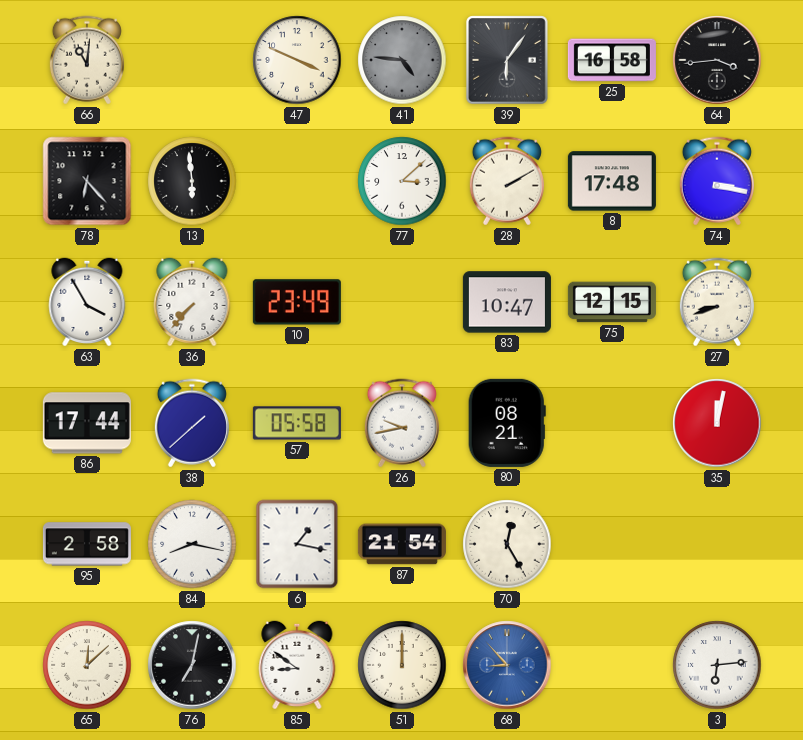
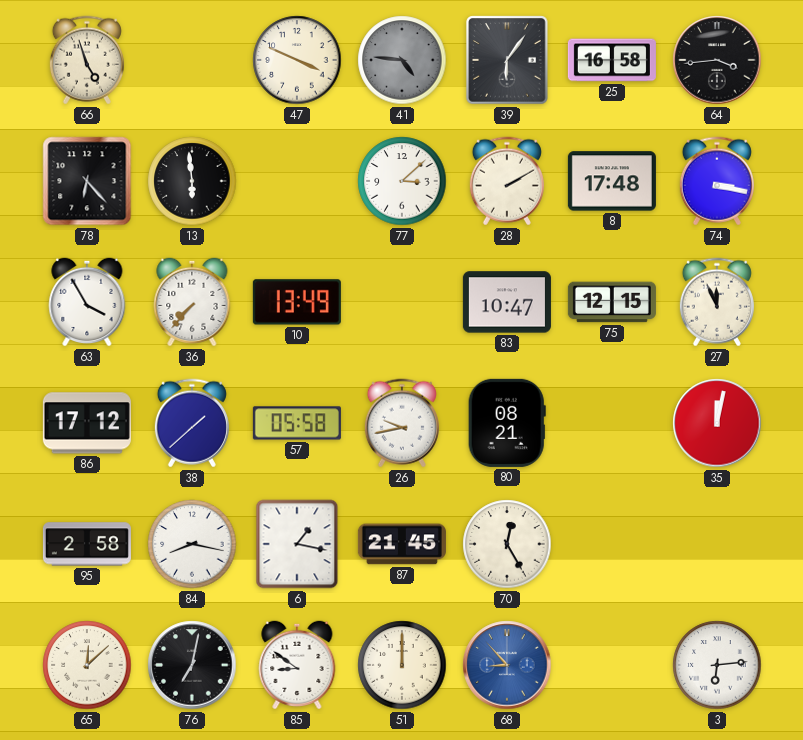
66: 11:01 -> 4:57 (87, 60)
10: 23:49 -> 13:49 (297, 302)
27: 8:42 -> 11:56 (717, 302)
86: 17:44 -> 17:12 (87, 423)
87: 21:54 -> 21:45 (402, 544)
